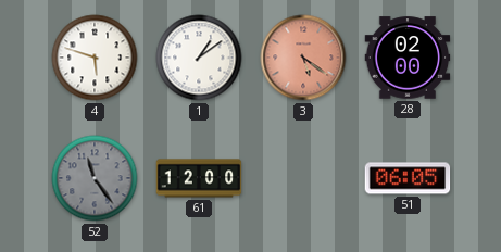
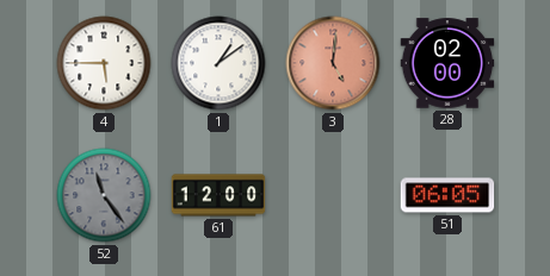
4: 5:48 -> 5:45 (104, 63)
3: 5:21 -> 5:01 (333, 63)
